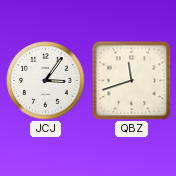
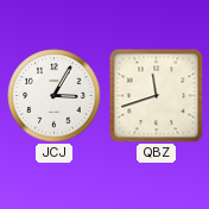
JCJ: 3:06 -> 3:05 (55, 96)
